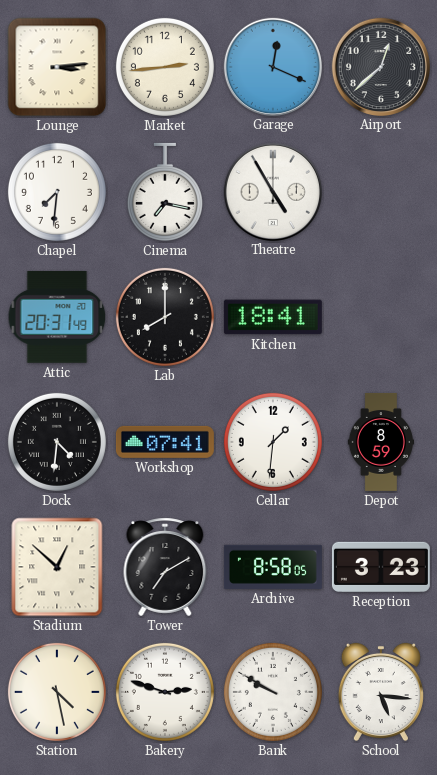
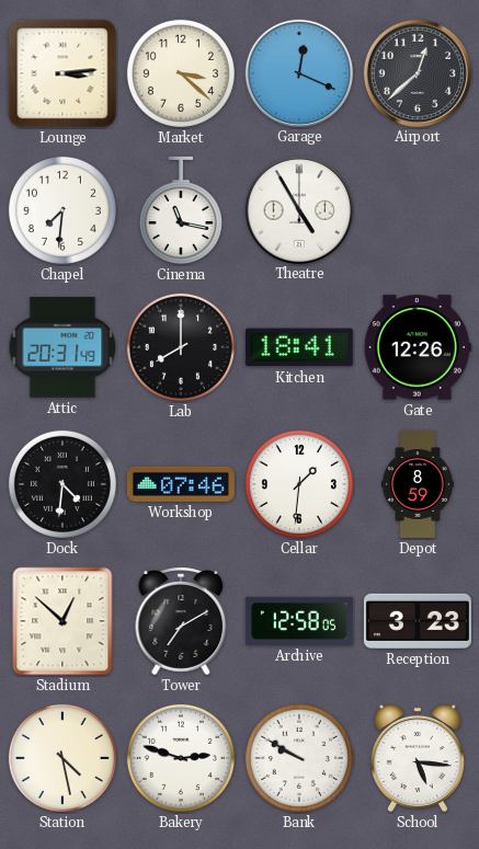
Market: 2:44 -> 3:22 (181, 73)
Cinema: 7:17 -> 11:17 (181, 210)
Gate: none -> 12:26 (418, 347)
Workshop: 07:41 -> 07:46 (181, 484)
Archive: 8:58 -> 12:58 (299, 621)
